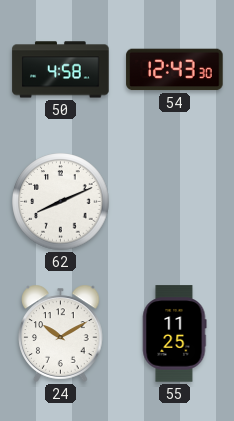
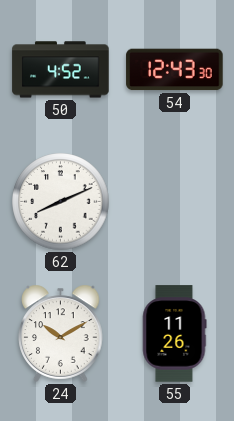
50: 4:58 -> 4:52 (61, 70)
55: 11:25 -> 11:26 (174, 334)
